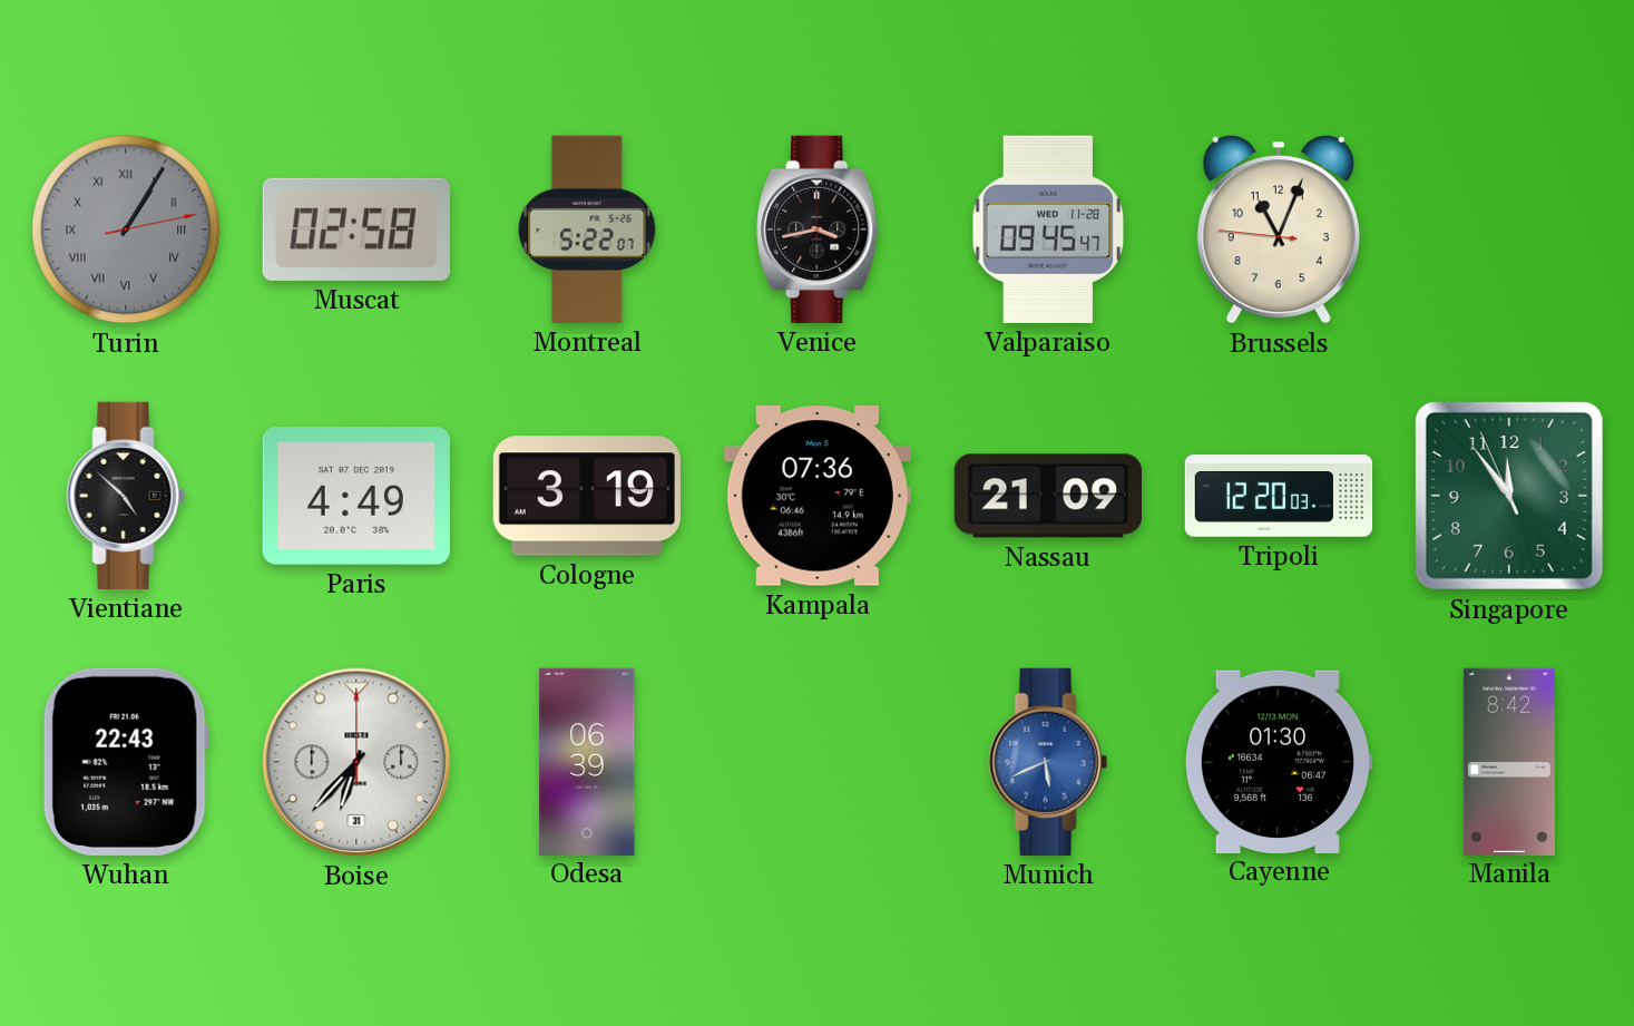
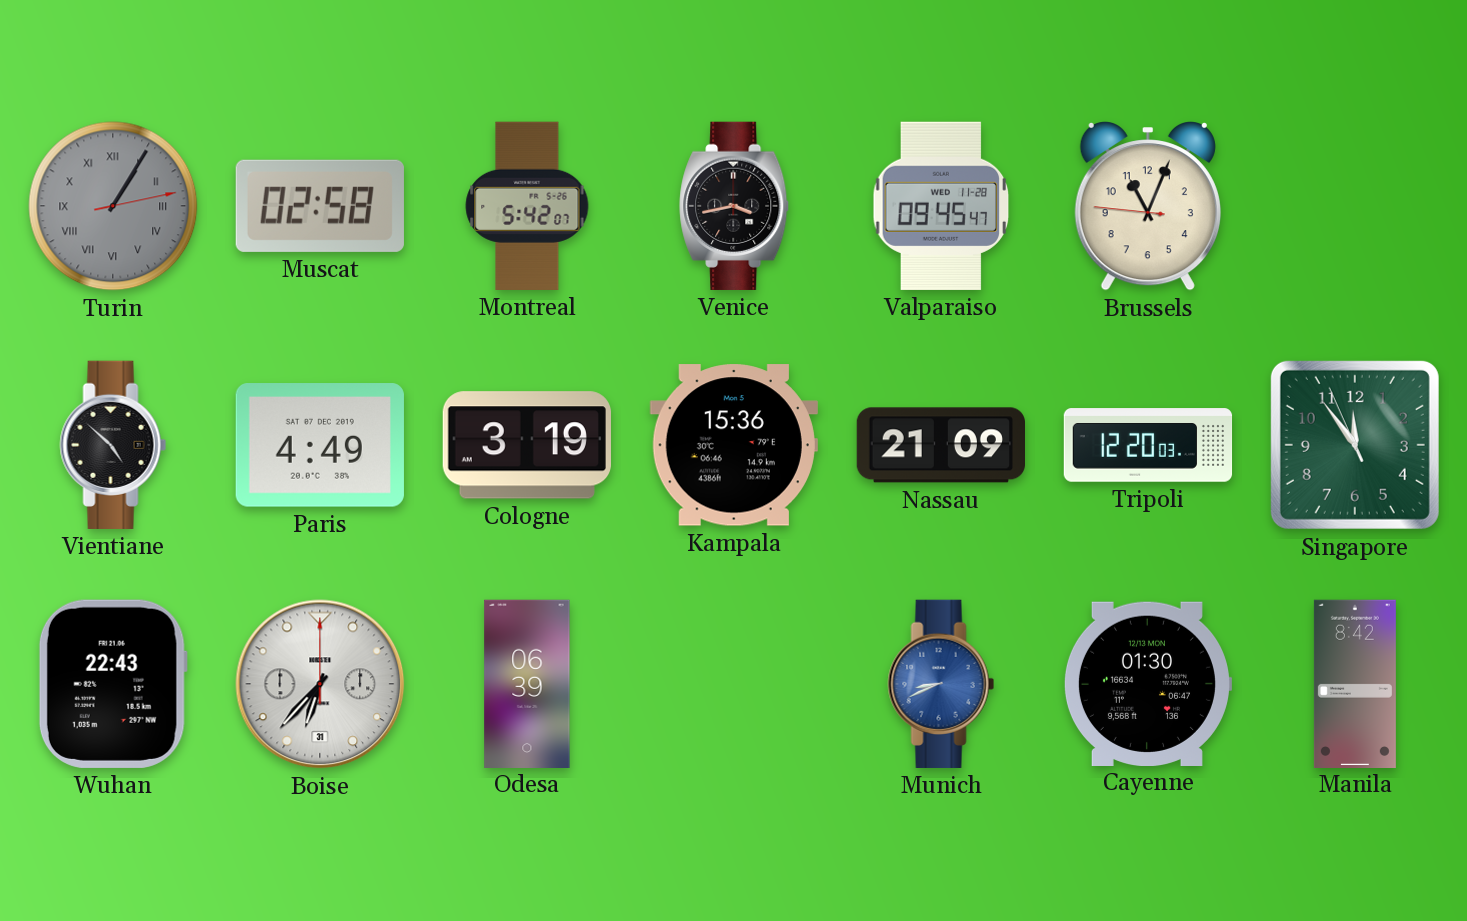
Montreal: 5:22 -> 5:42 (527, 206)
Kampala: 07:36 -> 15:36 (734, 445)
Munich: 5:41 -> 8:41 (941, 684)
